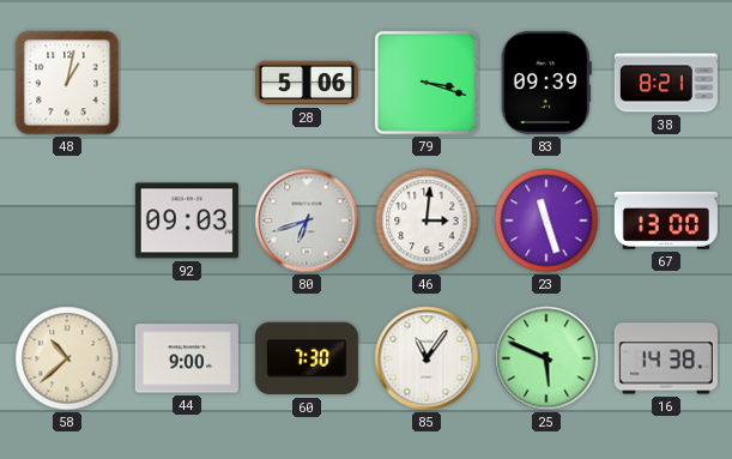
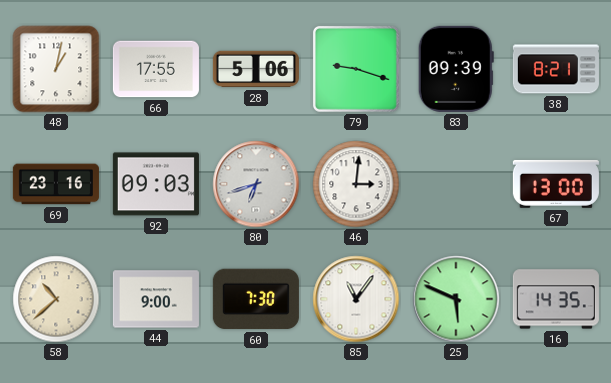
66: none -> 17:55 (156, 69)
79: 3:18 -> 9:18 (356, 69)
69: none -> 23:16 (56, 184)
23: 11:27 -> none (546, 221)
16: 14:38 -> 14:35 (556, 299)
